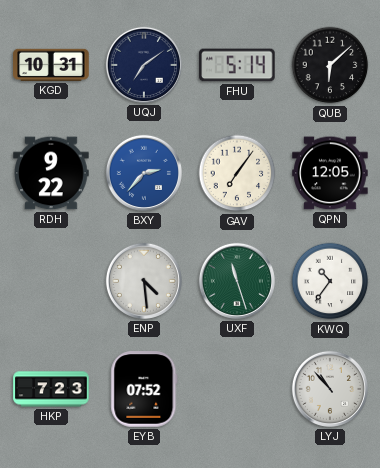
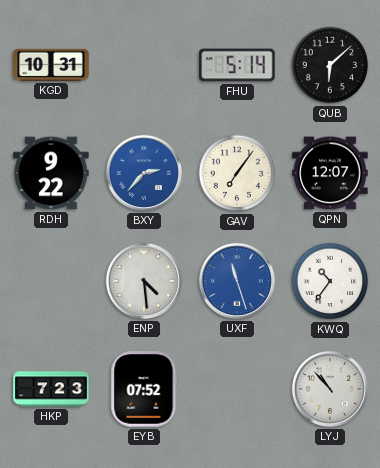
UQJ: 7:09 -> none (144, 65)
QPN: 12:05 -> 12:07 (330, 173)
UXF dial: green -> blue (237, 281)
